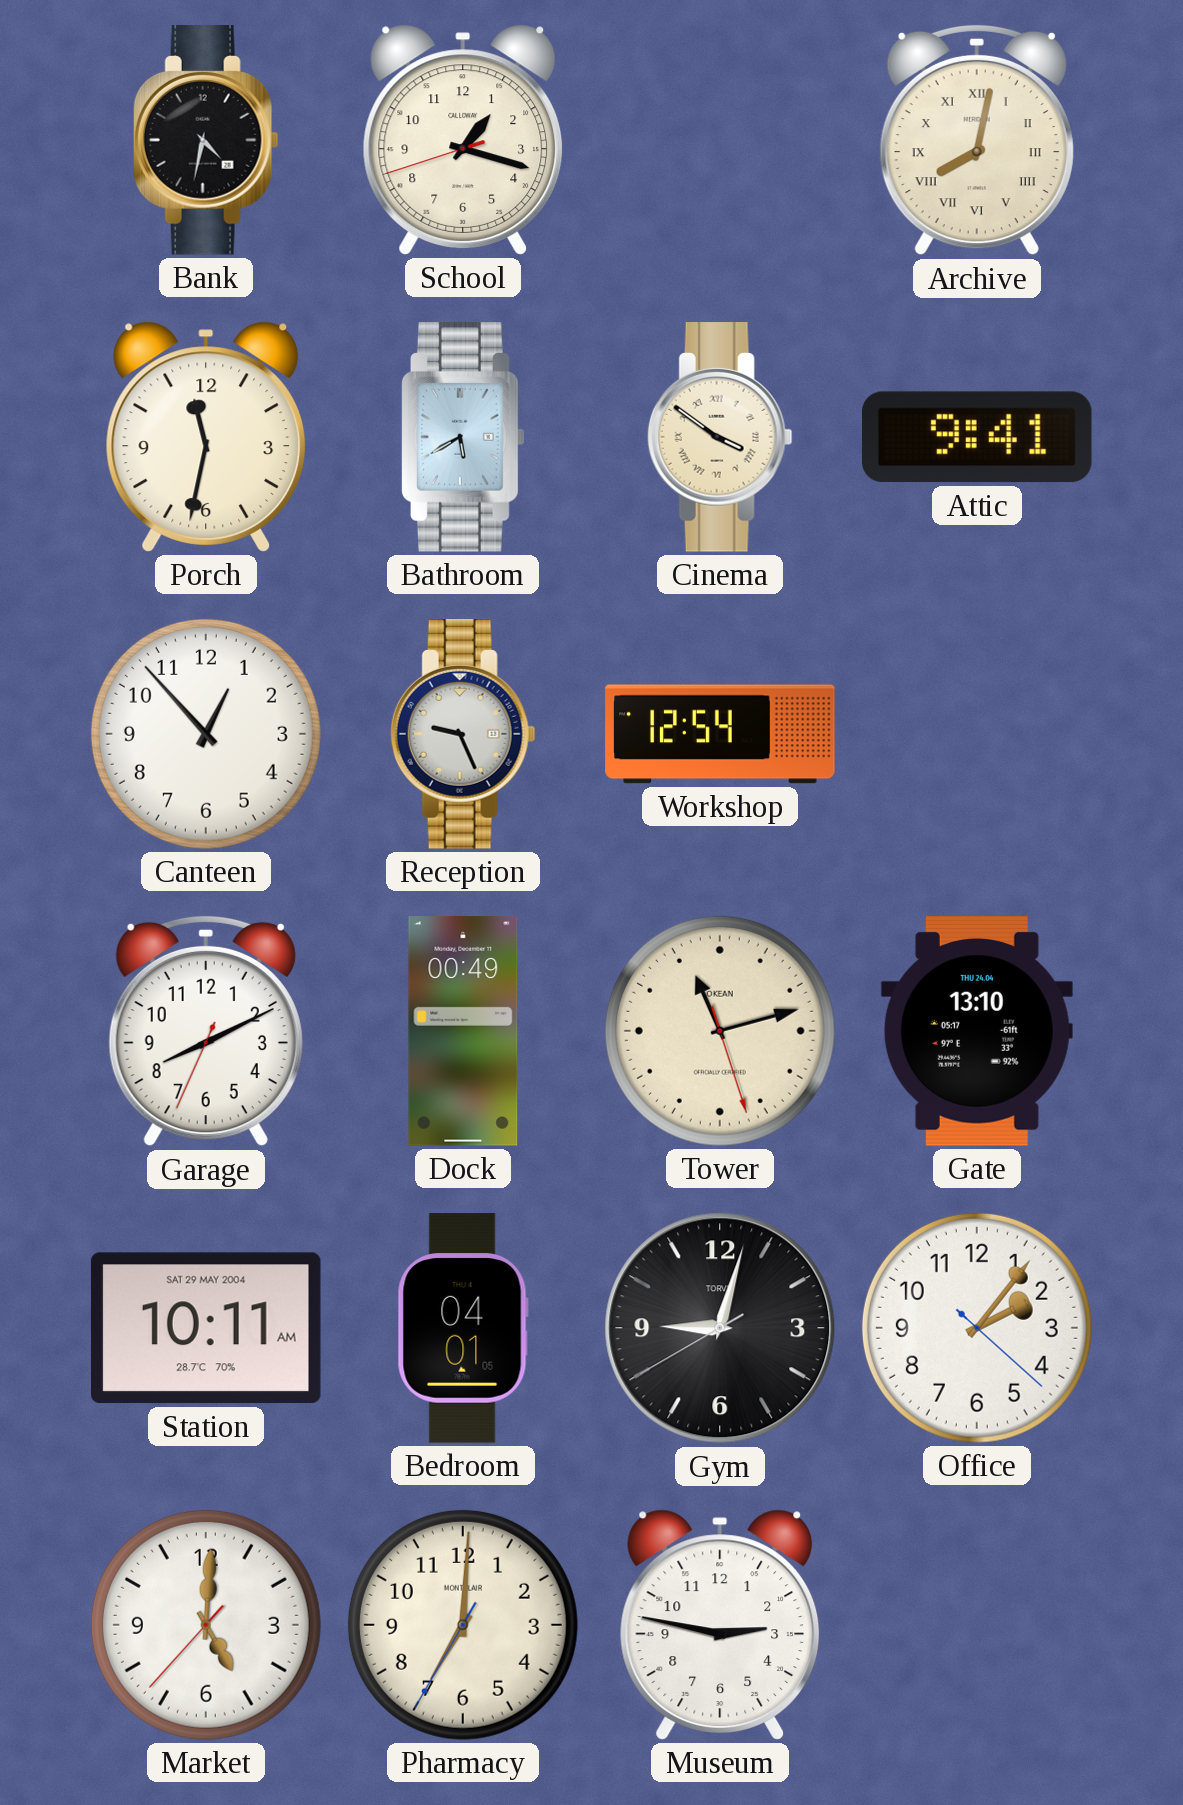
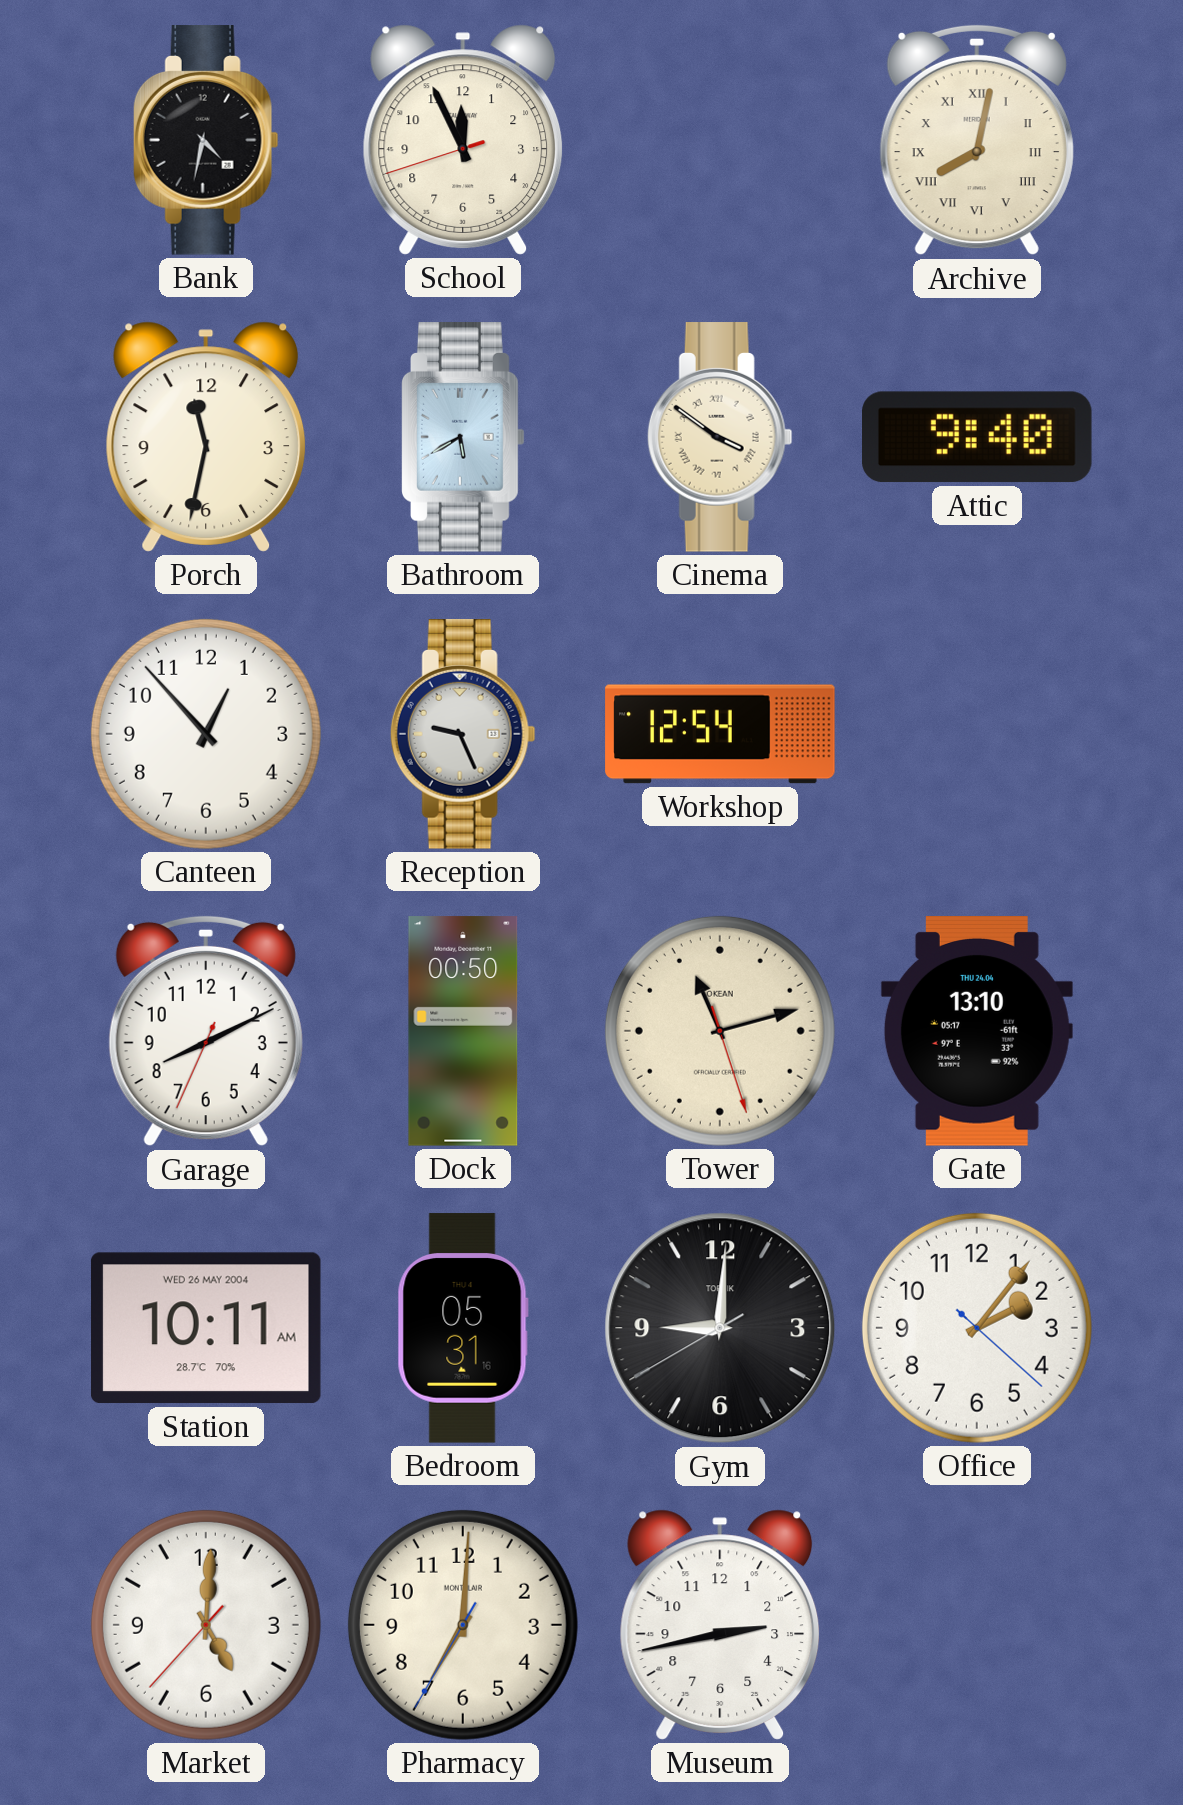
School: 1:17 -> 11:55 (463, 140)
Attic: 9:41 -> 9:40 (978, 437)
Dock: 00:49 -> 00:50 (463, 1031)
Station date: SAT 29 MAY 2004 -> WED 26 MAY 2004 (206, 1328)
Bedroom: 04:01 -> 05:31 (463, 1328)
Gym: 9:02 -> 9:00 (720, 1328)
Museum: 2:47 -> 2:43 (720, 1625)
